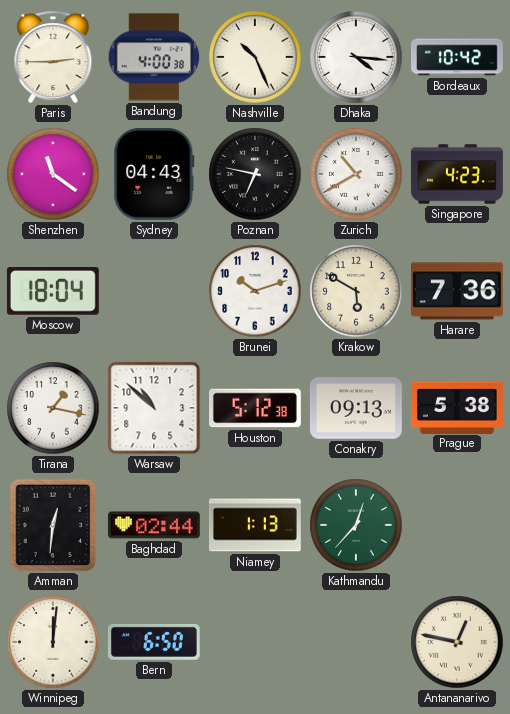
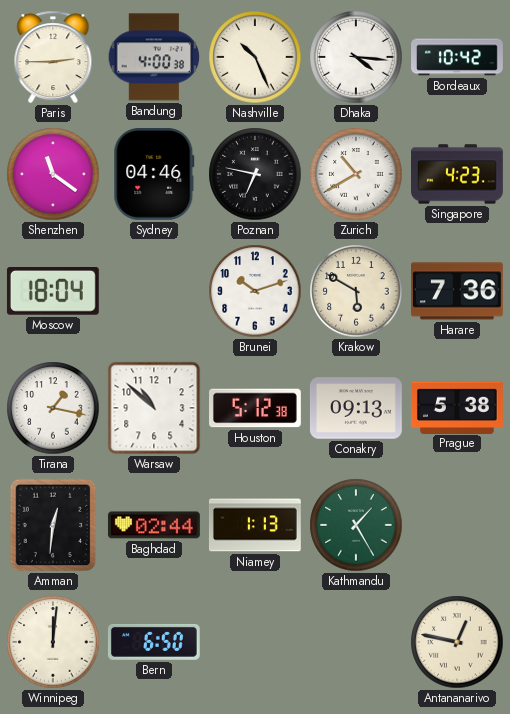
Sydney: 04:43 -> 04:46 (154, 174)
Kathmandu: 12:37 -> 1:25 (356, 525)
